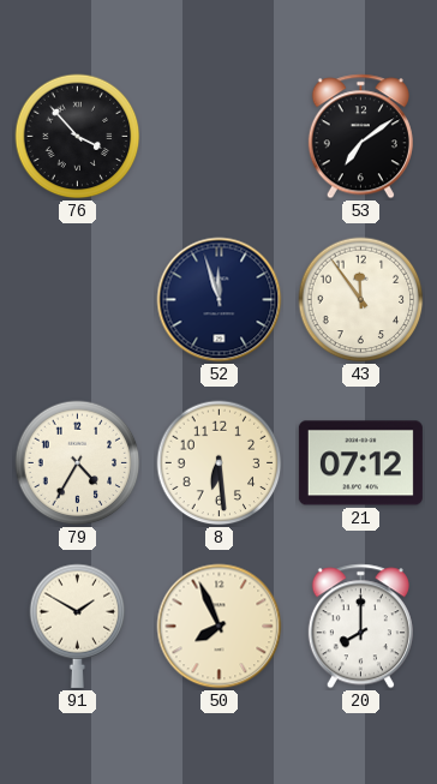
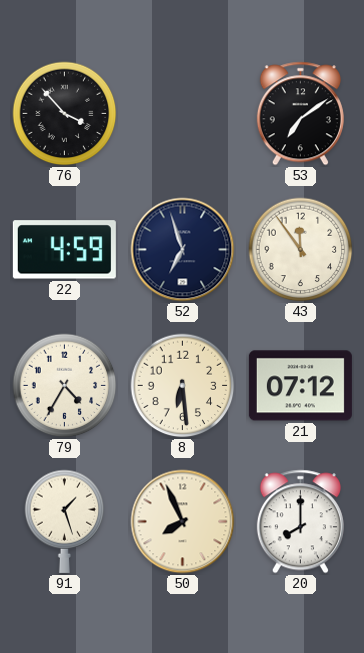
22: none -> 4:59 (64, 250)
52: 11:57 -> 6:57 (183, 250)
91: 1:50 -> 1:27 (65, 521)
